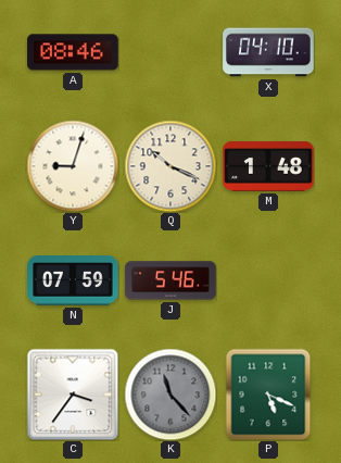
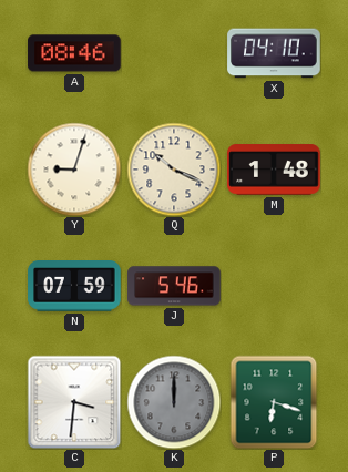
C: 3:36 -> 3:31 (74, 402)
K: 11:23 -> 12:00 (174, 402)
P: 5:19 -> 6:18 (274, 402)
